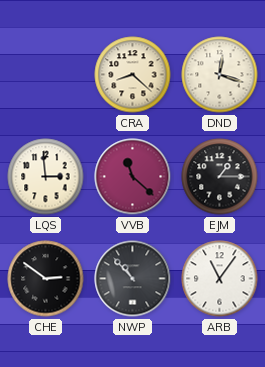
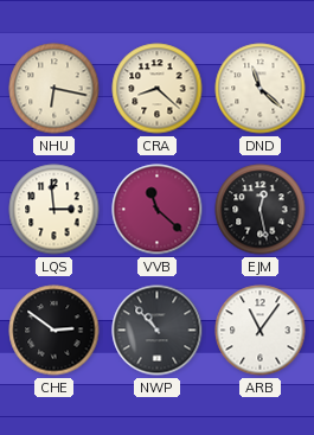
NHU: none -> 6:17 (55, 89)
DND: 12:18 -> 11:22 (261, 89)
EJM: 1:15 -> 12:28 (261, 210)
